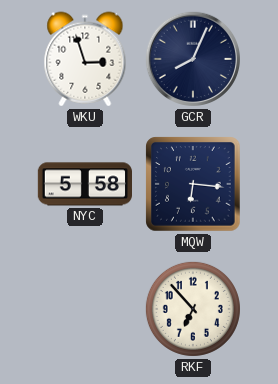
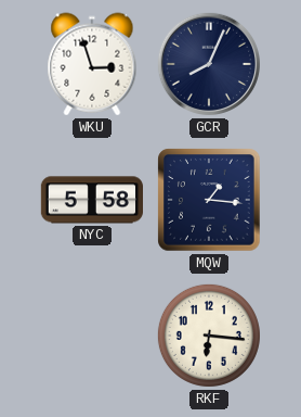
MQW: 6:16 -> 1:16 (209, 200)
RKF: 6:53 -> 6:16 (209, 336)
